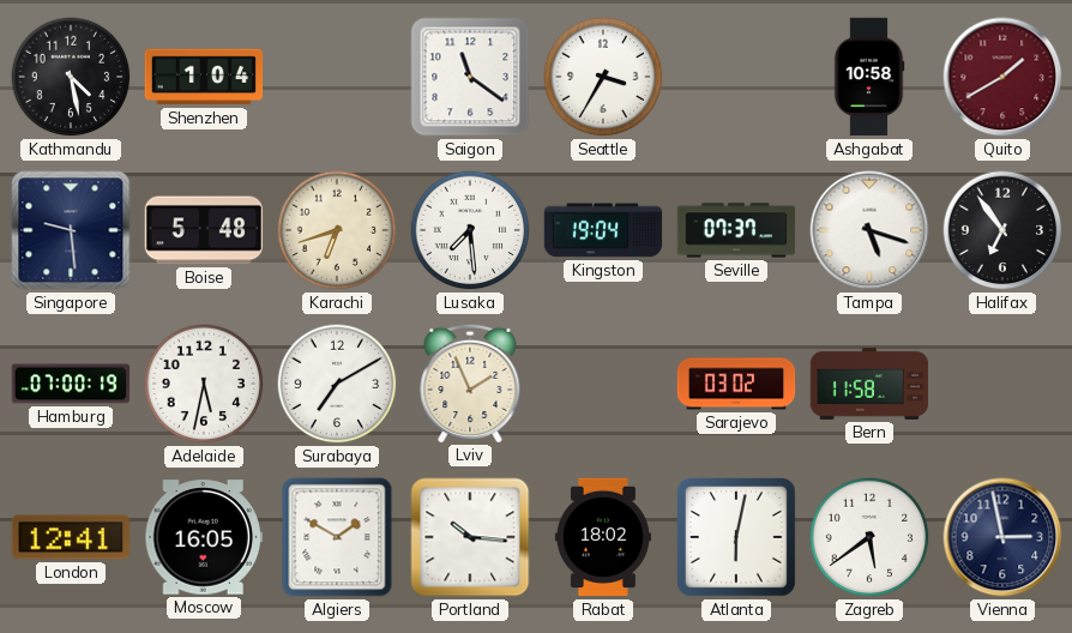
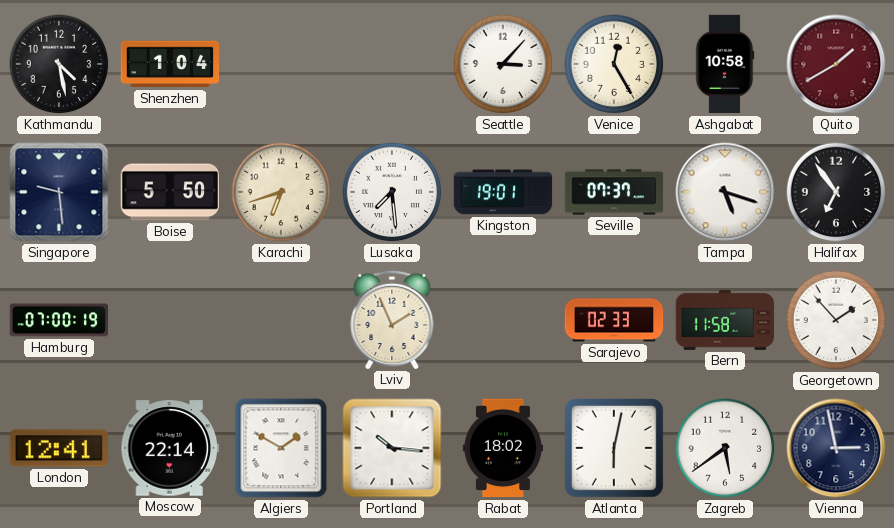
Saigon: 11:21 -> none (470, 77)
Seattle: 3:35 -> 3:07 (503, 64)
Venice: none -> 12:25 (614, 64)
Boise: 5:48 -> 5:50 (170, 192)
Kingston: 19:04 -> 19:01 (503, 192)
Adelaide: 5:32 -> none (204, 384)
Surabaya: 7:10 -> none (337, 384)
Sarajevo: 03:02 -> 02:33 (614, 320)
Georgetown: none -> 1:53 (836, 320)
Moscow: 16:05 -> 22:14 (170, 448)
